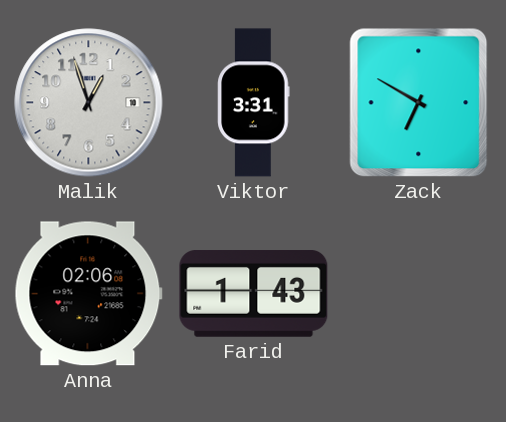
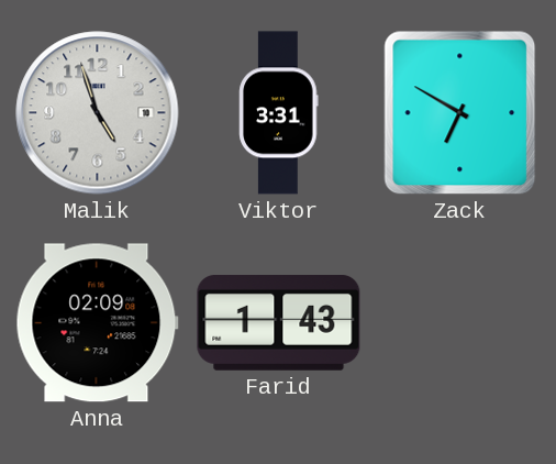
Malik: 12:57 -> 4:57 (98, 113)
Anna: 02:06 -> 02:09 (97, 323)
